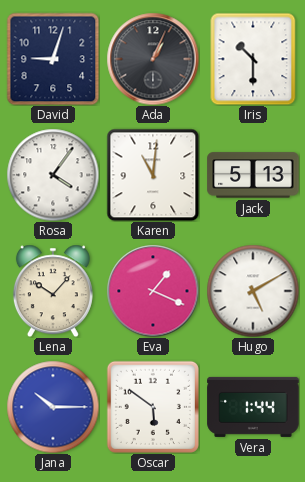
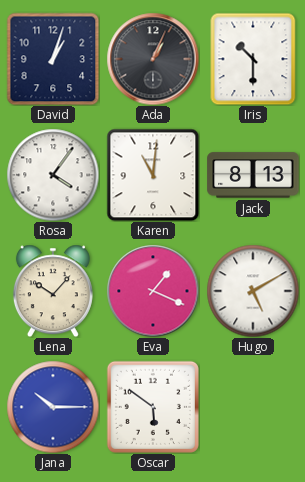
David: 9:03 -> 1:03 (53, 59)
Jack: 5:13 -> 8:13 (253, 175)
Vera: 1:44 -> none (253, 407)
